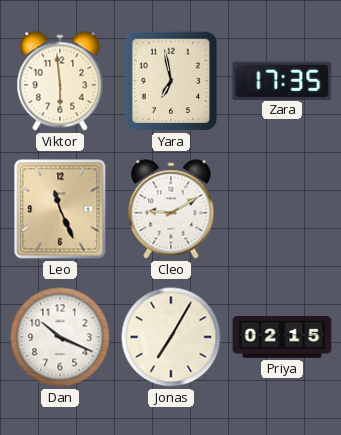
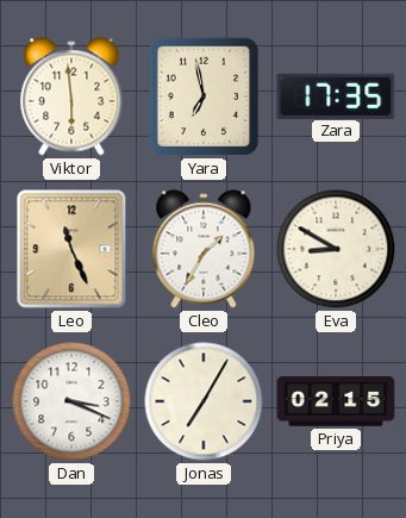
Cleo: 9:10 -> 1:35 (204, 249)
Eva: none -> 8:50 (336, 249)
Dan: 10:19 -> 3:19 (71, 401)
